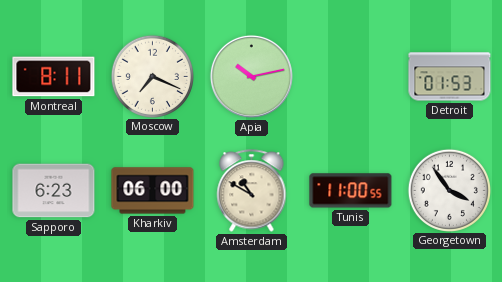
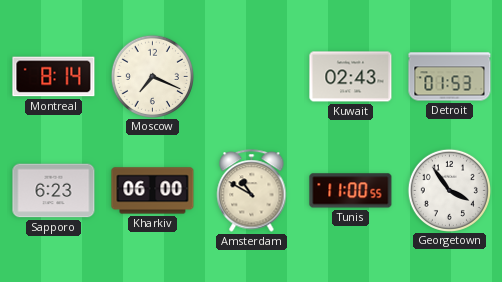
Montreal: 8:11 -> 8:14 (54, 77)
Apia: 10:13 -> none (251, 76)
Kuwait: none -> 02:43 (351, 77)
